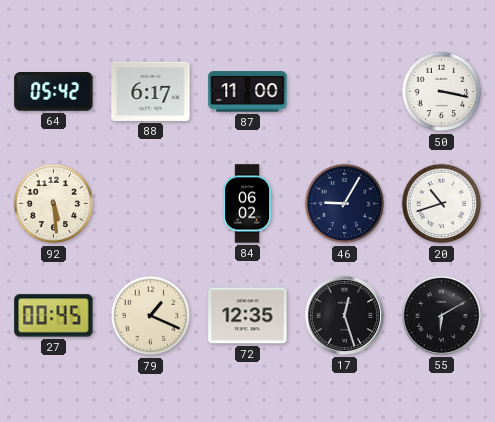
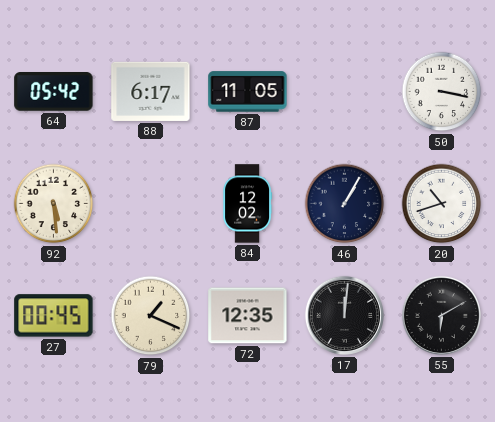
87: 11:00 -> 11:05 (248, 92)
84: 06:02 -> 12:02 (247, 204)
46: 9:05 -> 1:05 (345, 204)
17: 12:27 -> 12:01 (344, 315)
